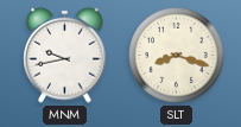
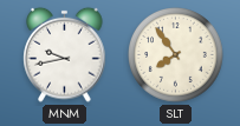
SLT: 8:18 -> 7:54 (176, 55)
